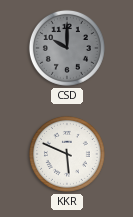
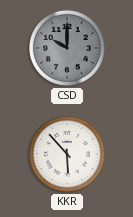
KKR: 5:49 -> 5:53 (67, 154)
